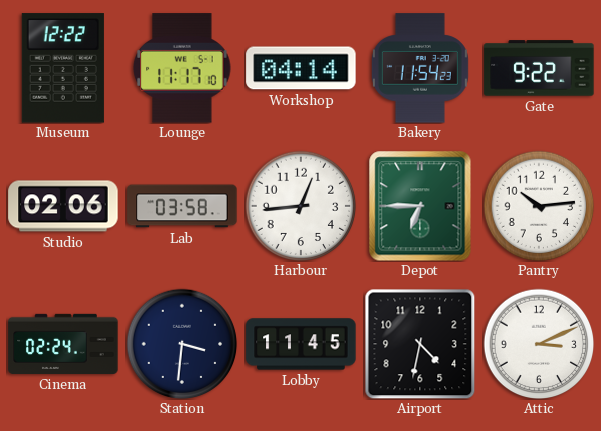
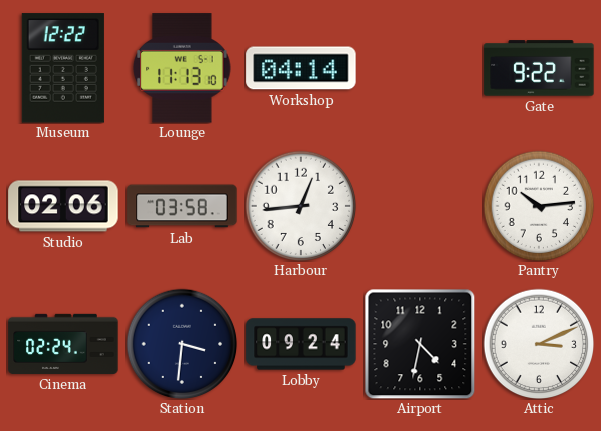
Lounge: 11:17 -> 11:13 (182, 68)
Bakery: 11:54 -> none (420, 68)
Depot: 6:45 -> none (420, 206)
Lobby: 11:45 -> 09:24 (301, 344)
